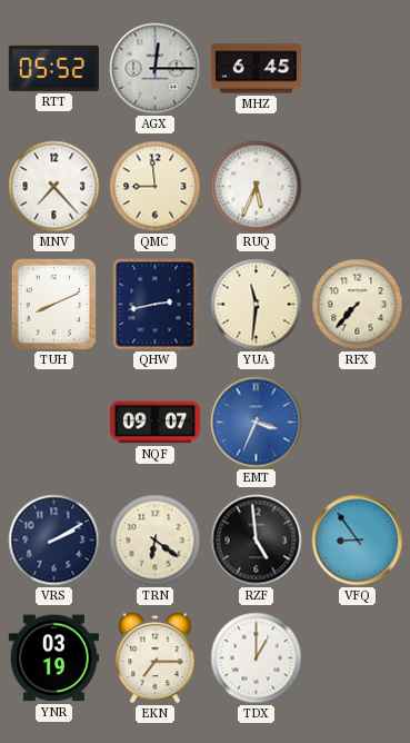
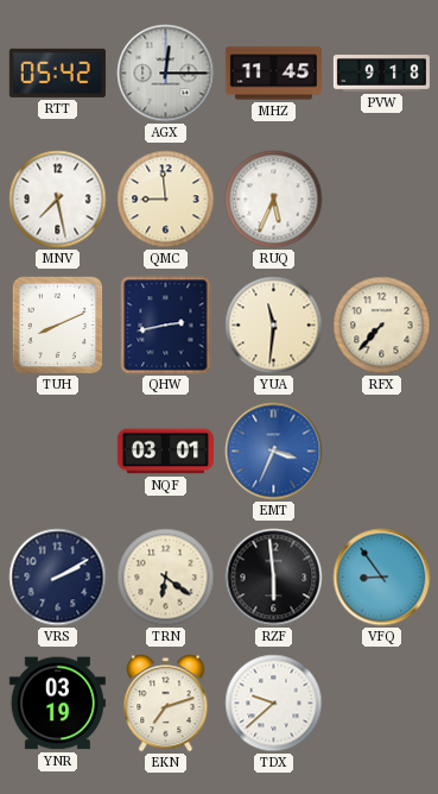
RTT: 05:52 -> 05:42 (57, 73)
MHZ: 6:45 -> 11:45 (273, 74)
PVW: none -> 9:18 (381, 74)
MNV: 7:23 -> 7:28 (58, 200)
NQF: 09:07 -> 03:01 (165, 452)
RZF: 4:59 -> 5:59 (274, 578)
EKN: 7:15 -> 7:12 (166, 704)
TDX: 1:00 -> 9:38 (274, 704)
